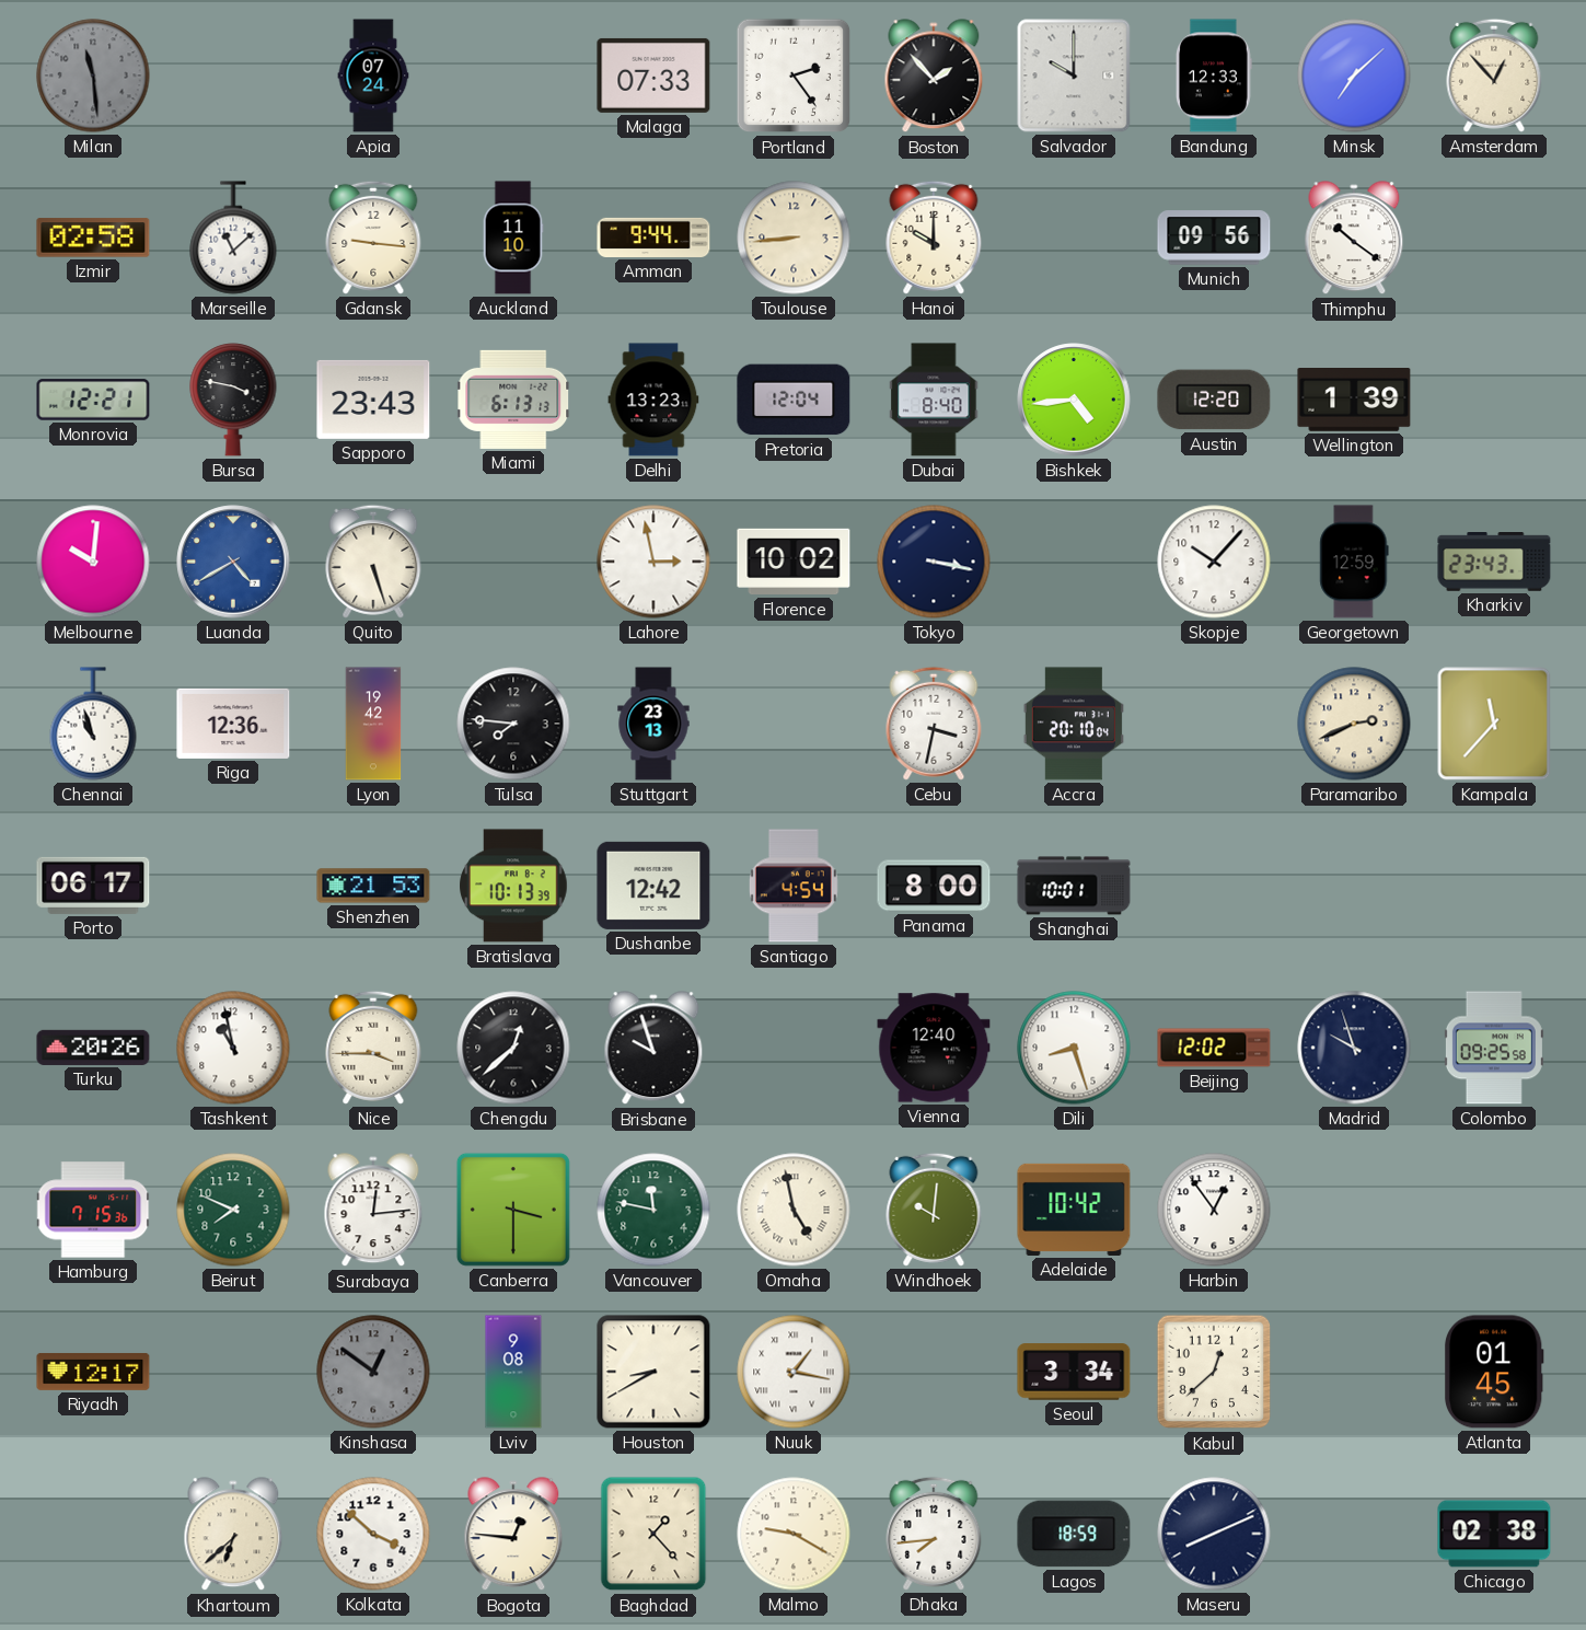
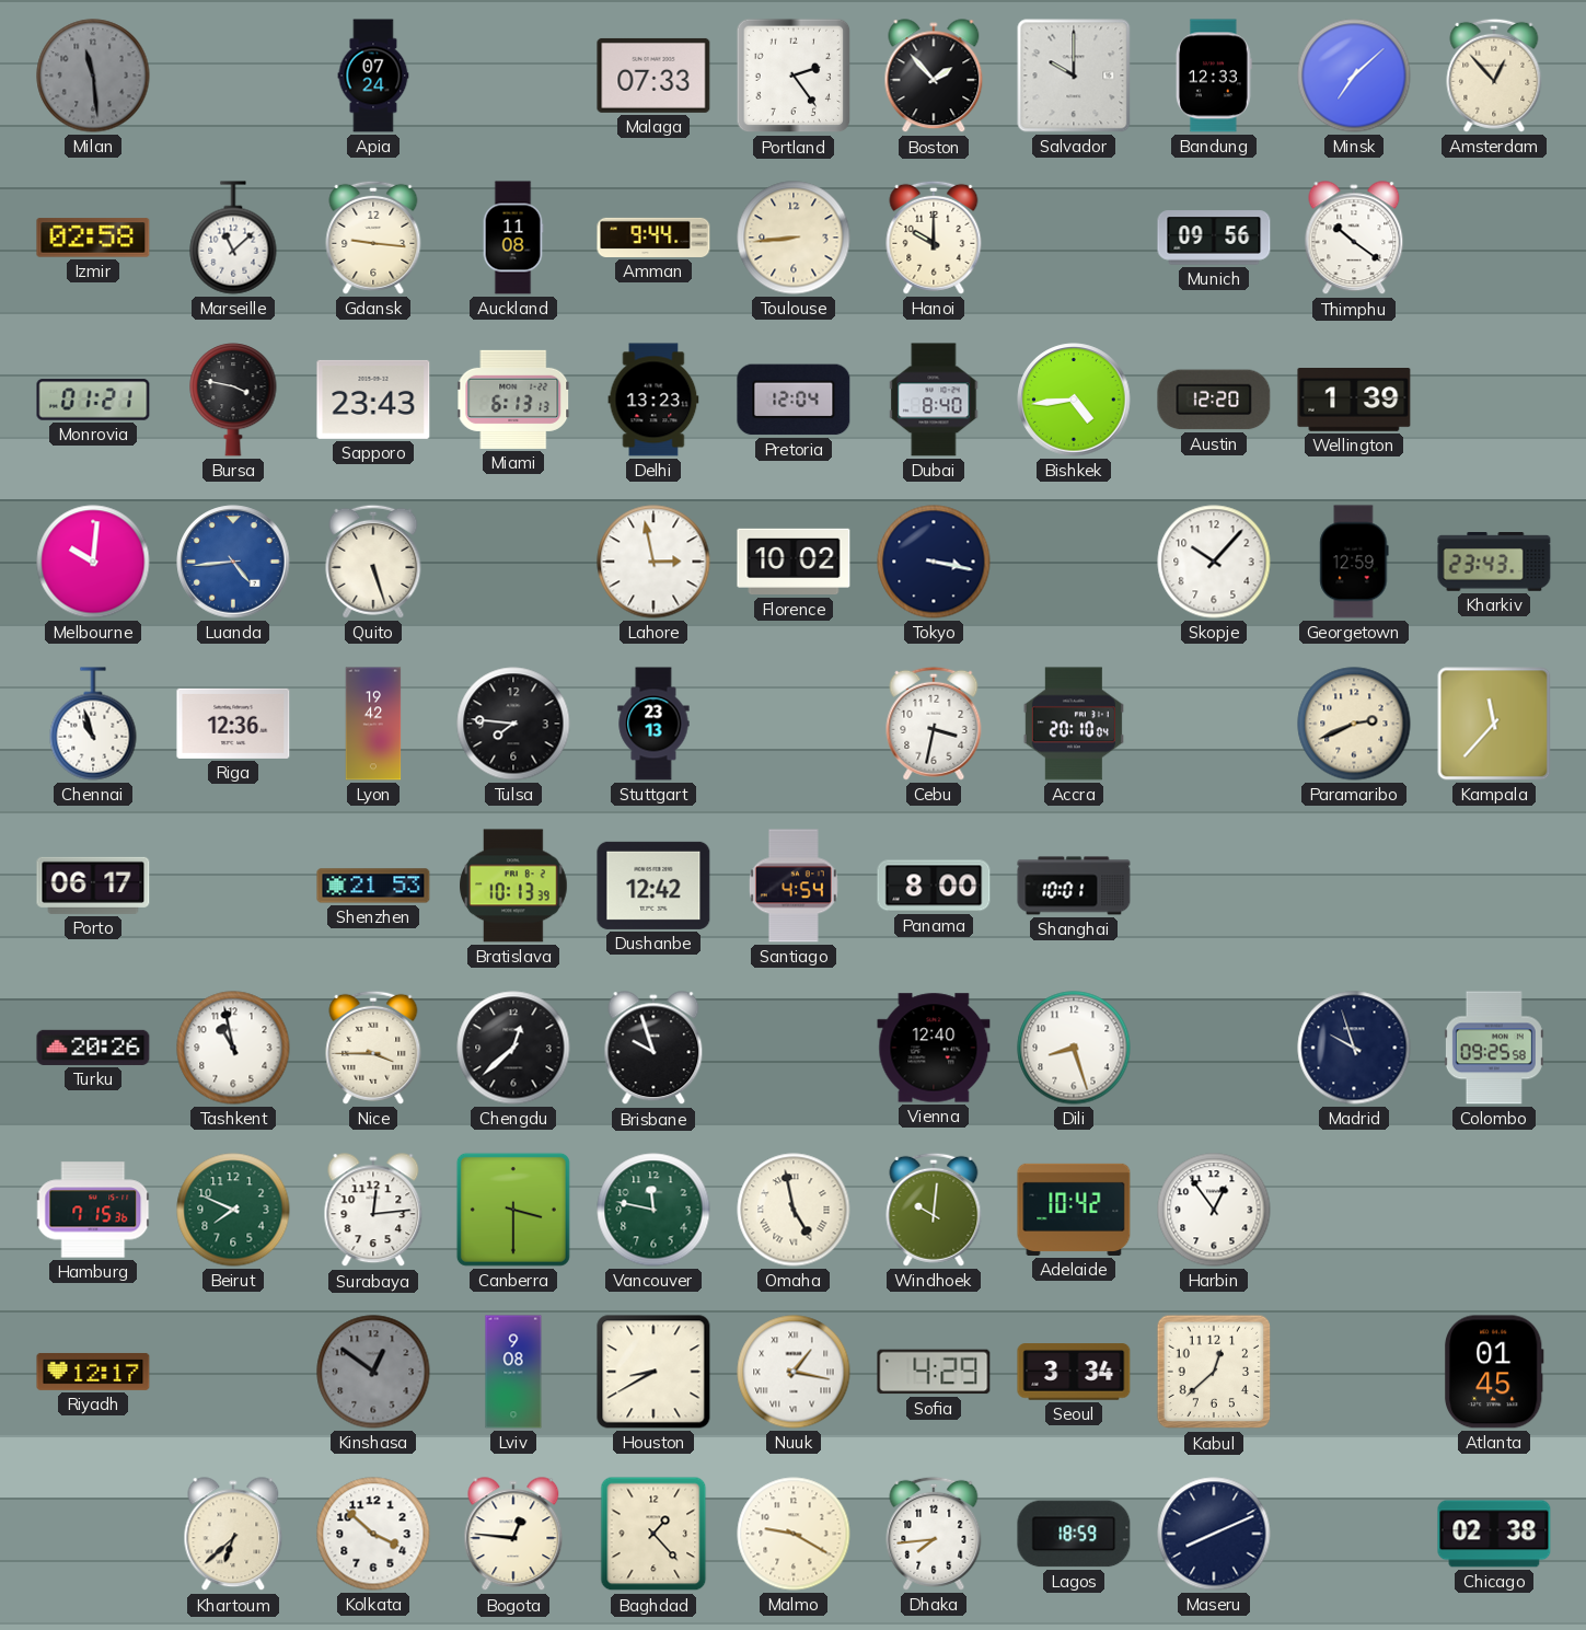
Auckland: 11:10 -> 11:08 (513, 238)
Monrovia: 12:21 -> 01:21 (93, 400)
Luanda: 4:40 -> 4:44 (233, 562)
Beijing: 12:02 -> none (1214, 1048)
Sofia: none -> 4:29 (934, 1372)
